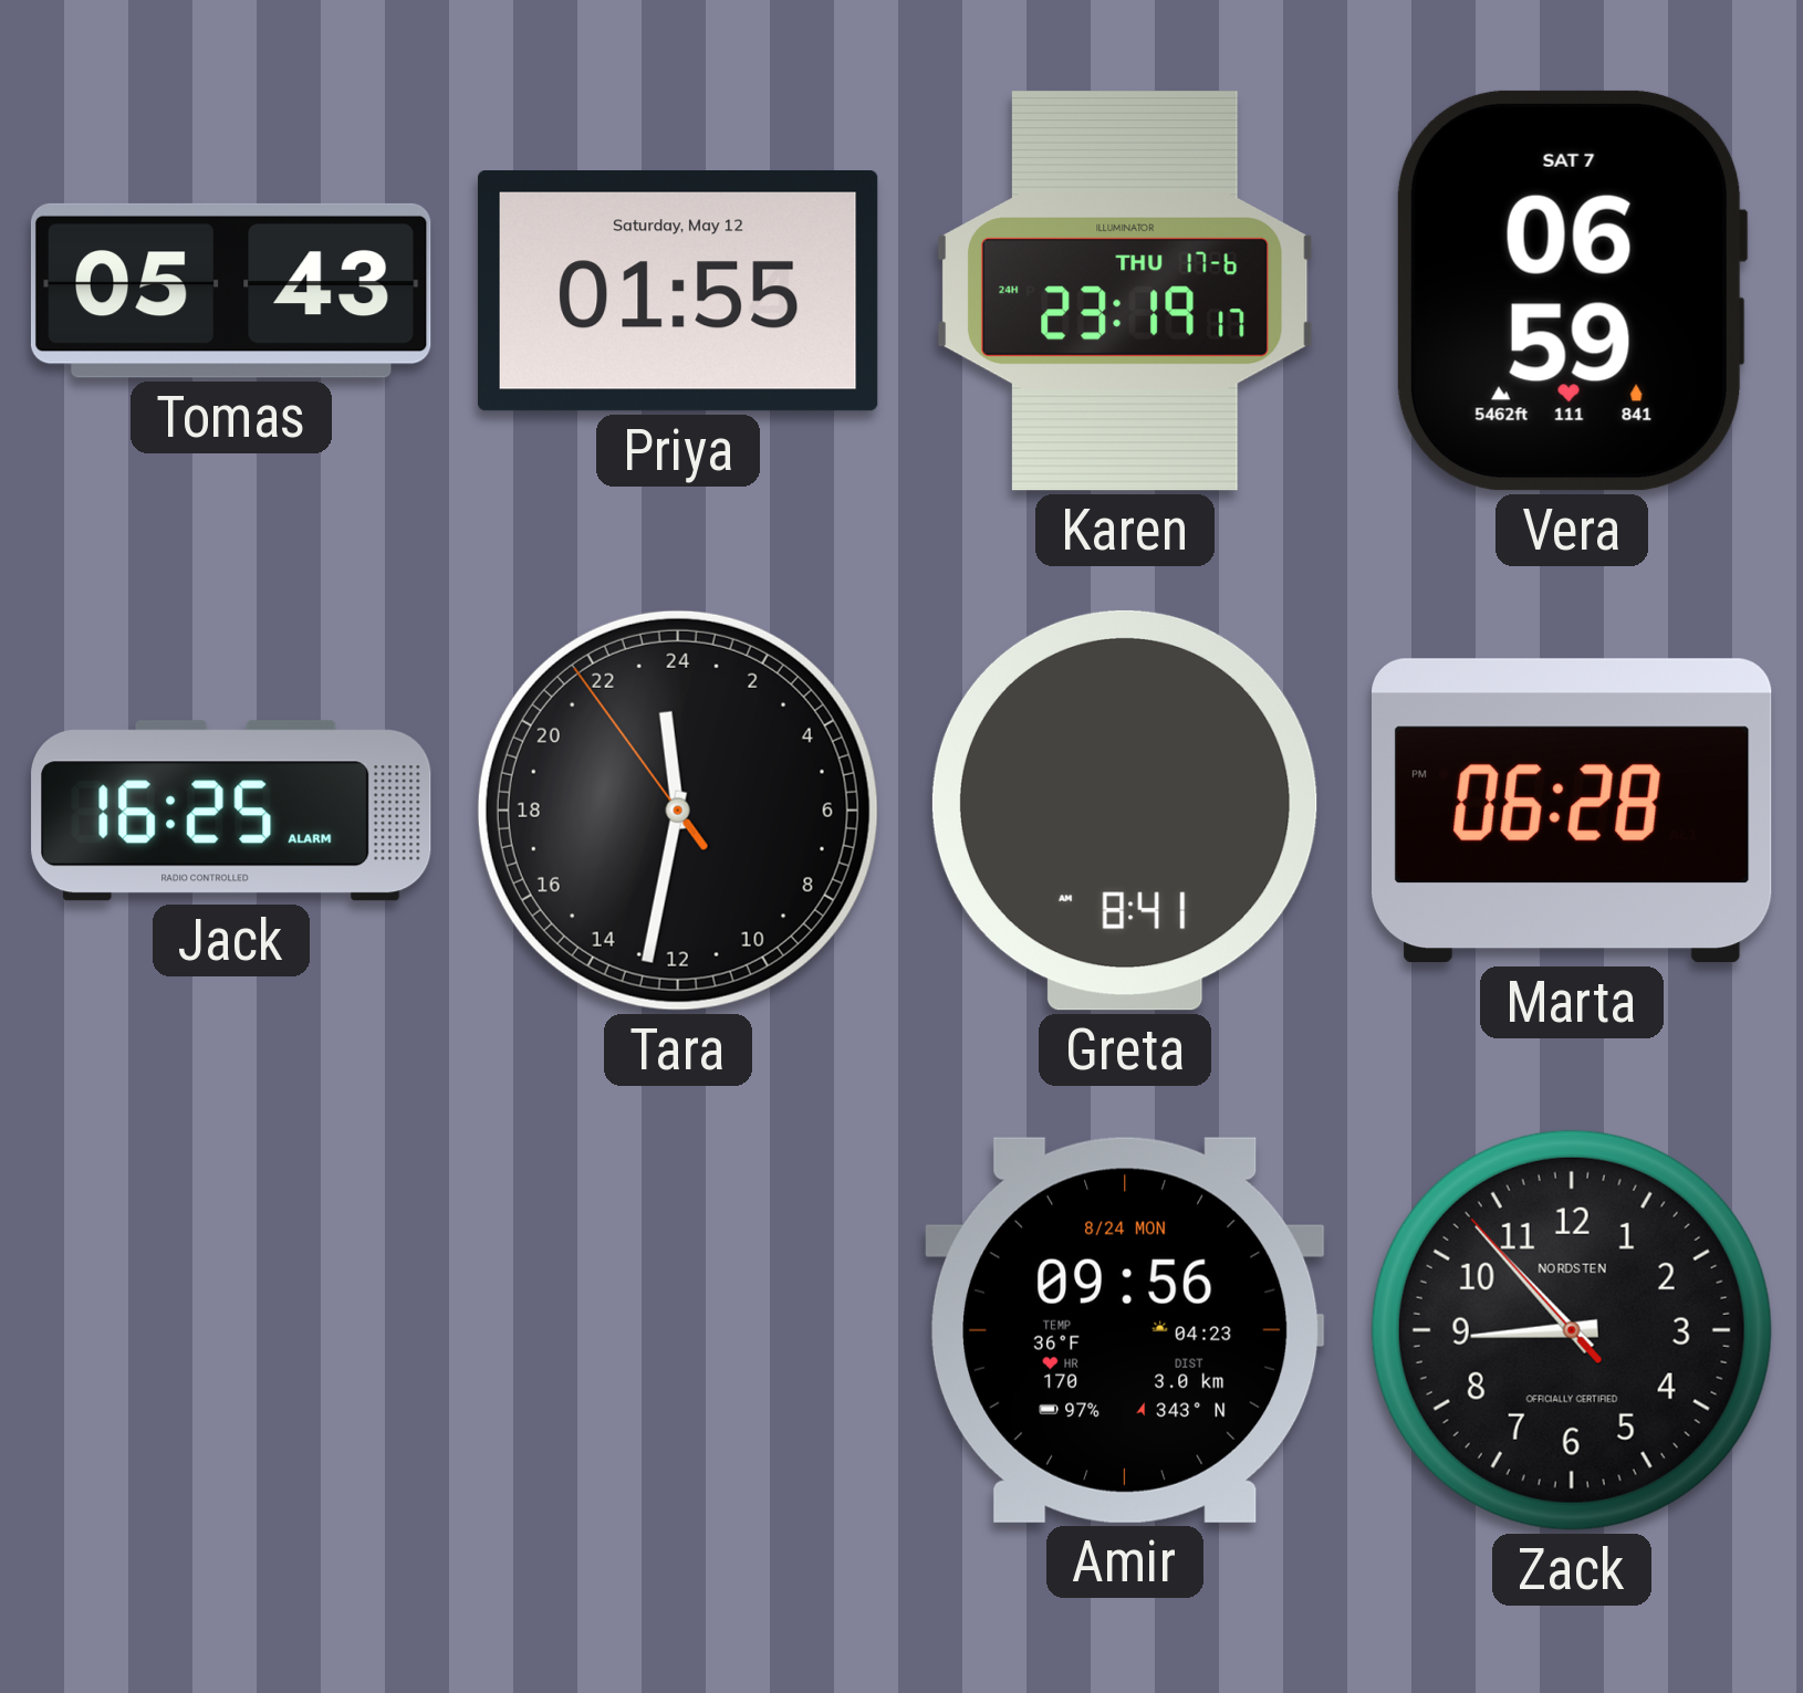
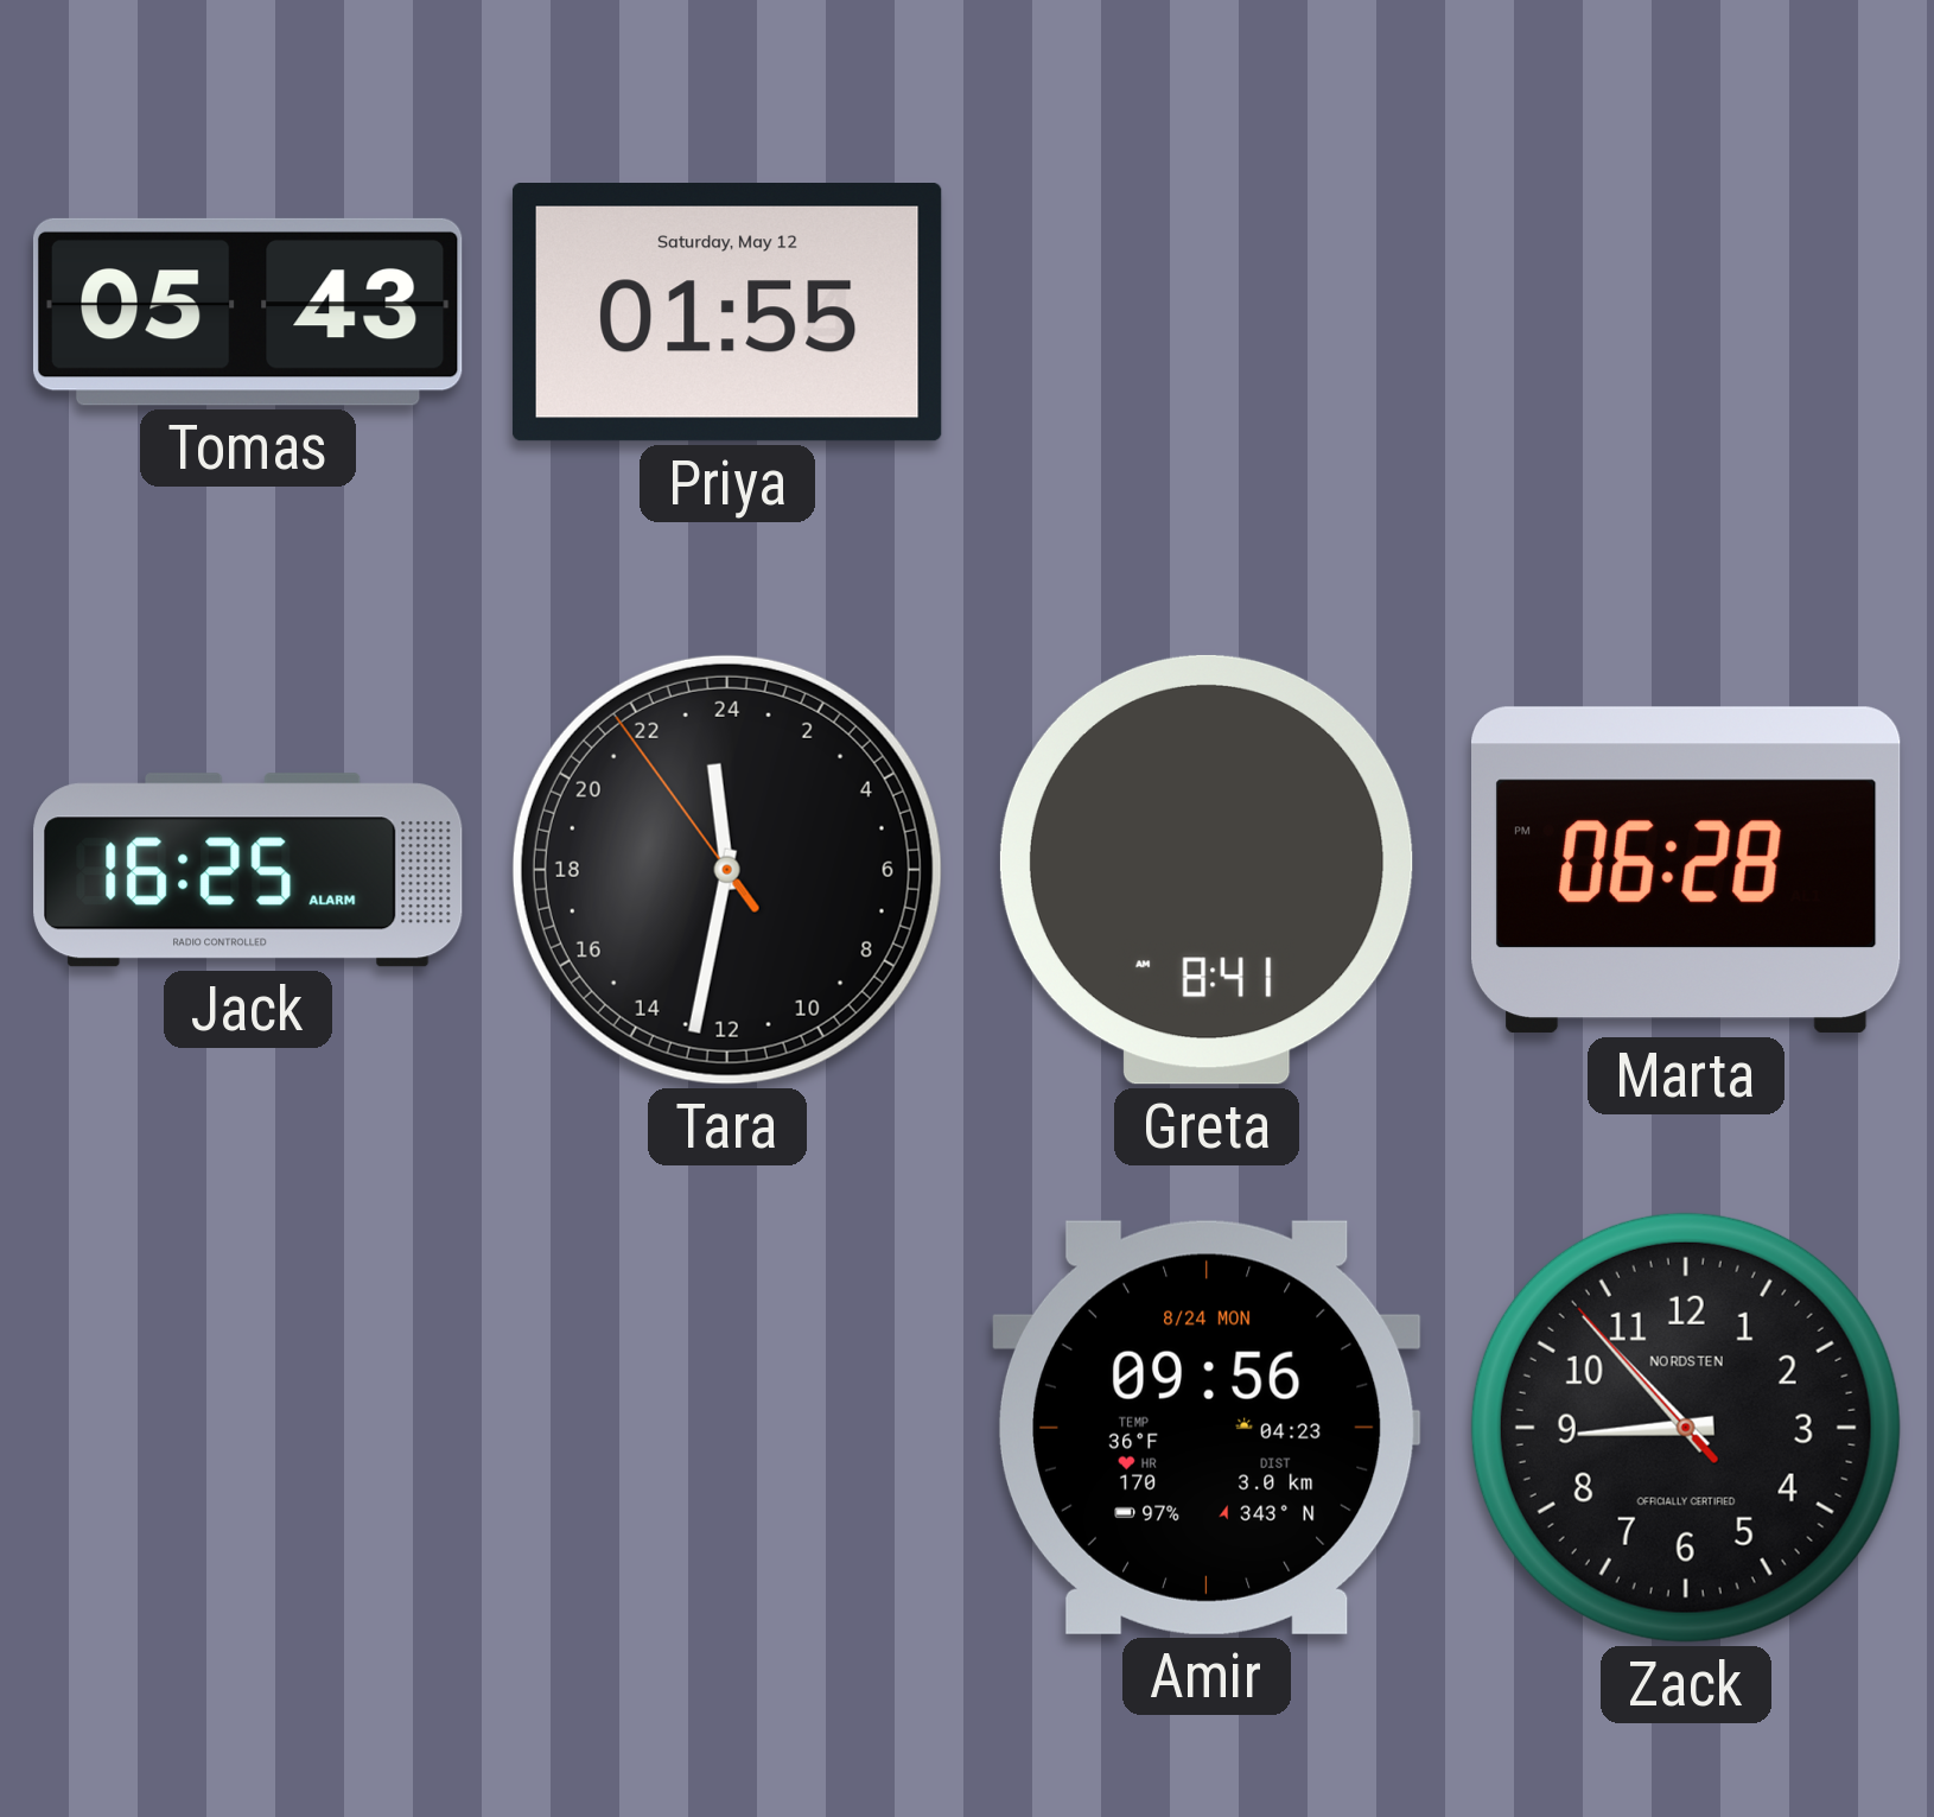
Karen: 23:19 -> none (1125, 291)
Vera: 06:59 -> none (1571, 291)
